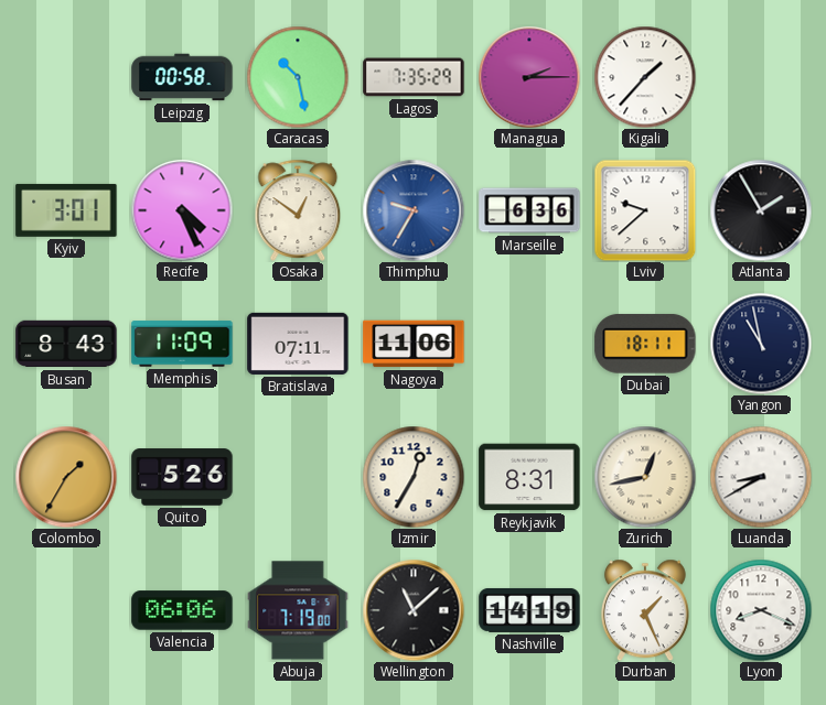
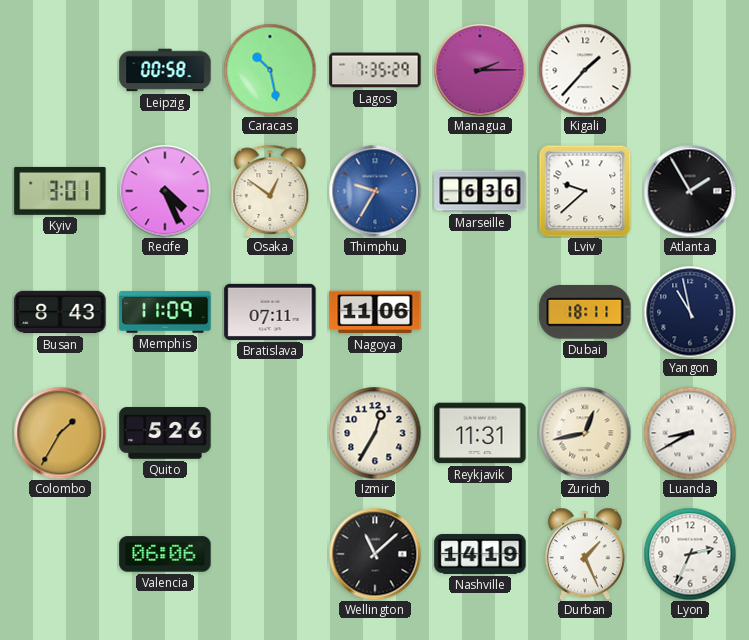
Reykjavik: 8:31 -> 11:31 (480, 433)
Abuja: 7:19 -> none (298, 610)
Lyon: 8:19 -> 2:34 (690, 554)
